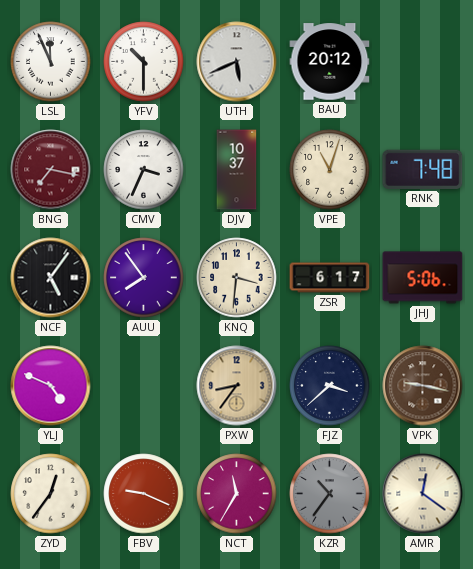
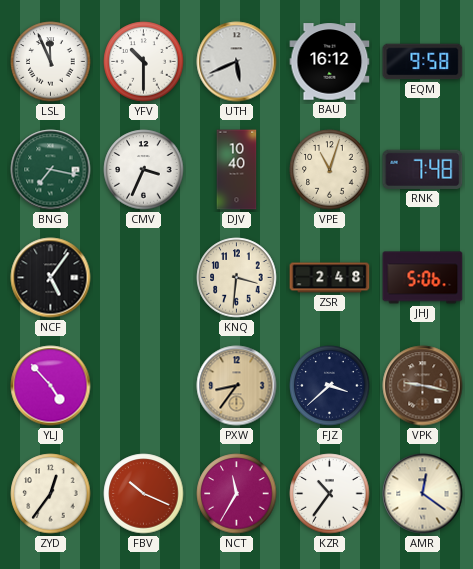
BAU: 20:12 -> 16:12 (330, 62)
EQM: none -> 9:58 (423, 62)
BNG dial: burgundy -> green (51, 170)
DJV: 10:37 -> 10:40 (237, 170)
AUU: 7:54 -> none (144, 278)
ZSR: 6:17 -> 2:48 (330, 278)
YLJ: 4:49 -> 4:53 (51, 386)
FBV: 9:19 -> 10:19 (144, 494)
KZR dial: grey -> white (330, 494)
